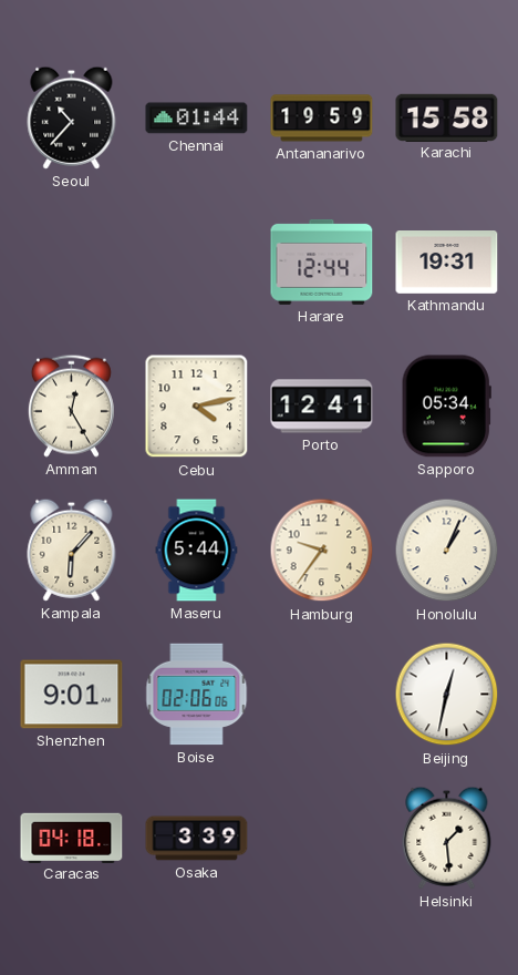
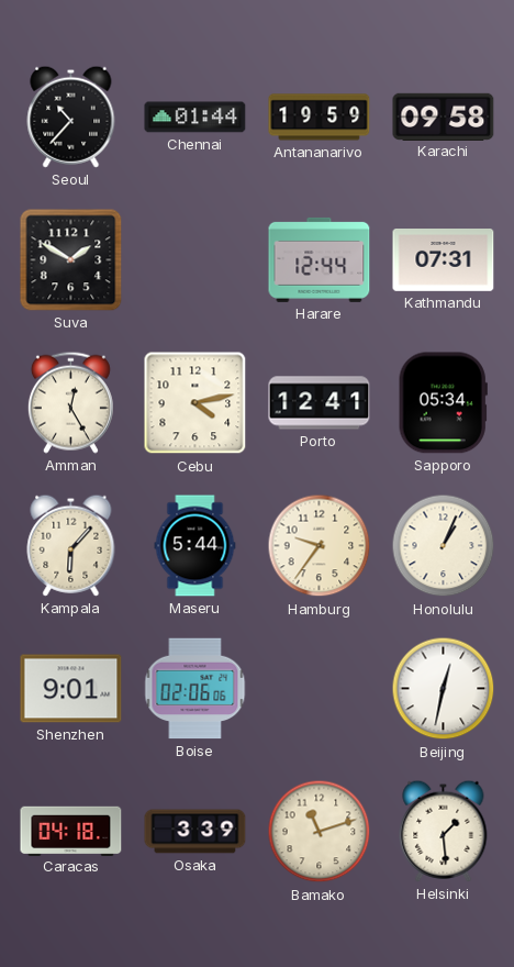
Karachi: 15:58 -> 09:58 (444, 116)
Suva: none -> 1:50 (71, 260)
Kathmandu: 19:31 -> 07:31 (444, 260)
Bamako: none -> 11:12 (320, 832)
